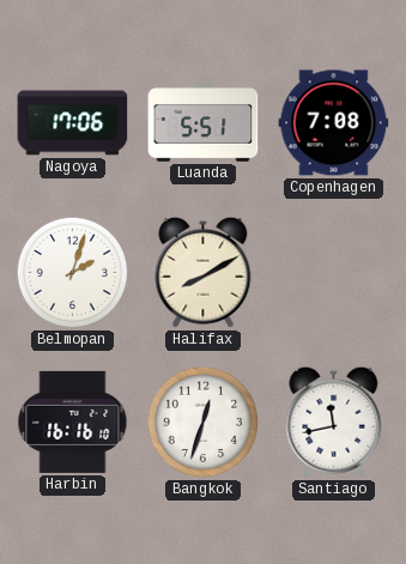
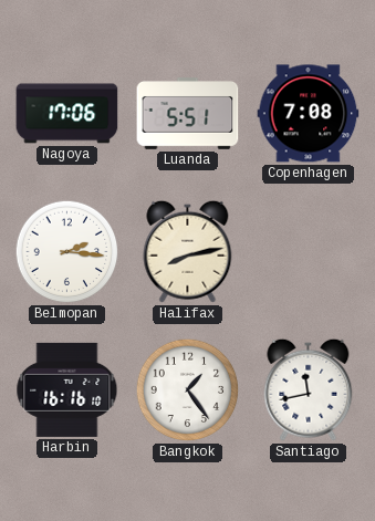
Belmopan: 2:03 -> 2:16 (67, 252)
Halifax: 8:10 -> 8:13 (188, 251)
Bangkok: 12:33 -> 1:24 (188, 390)
